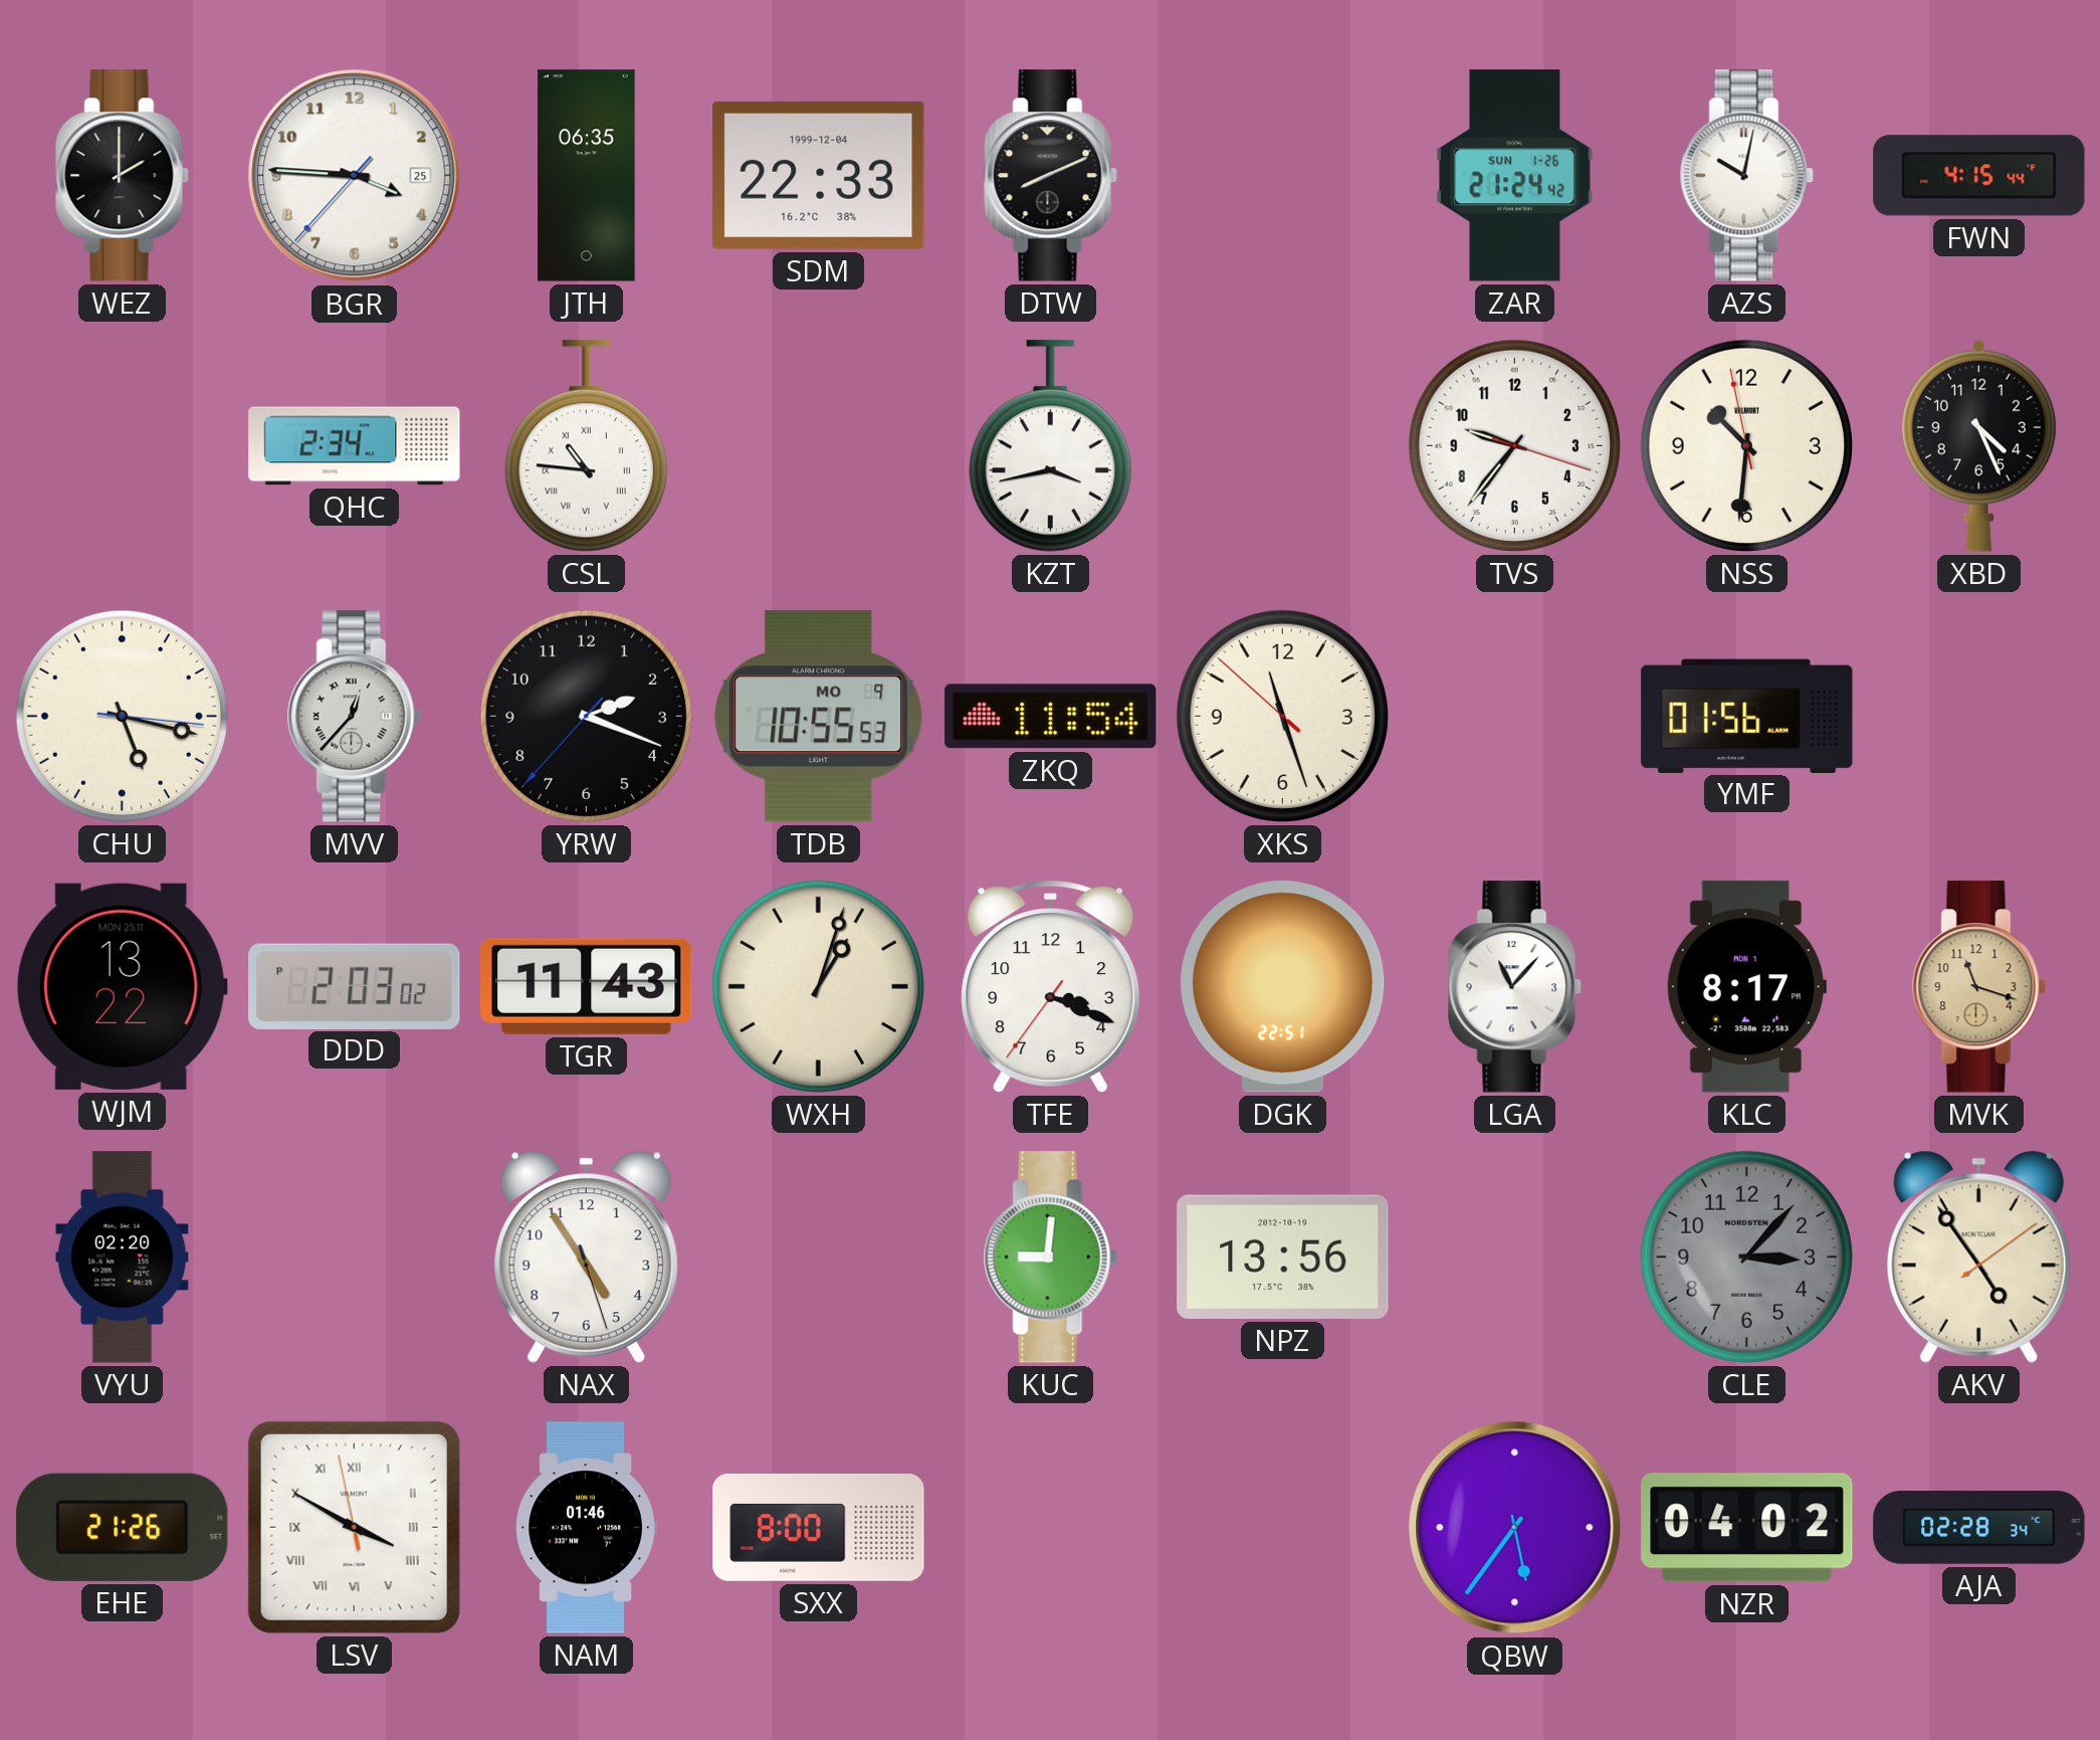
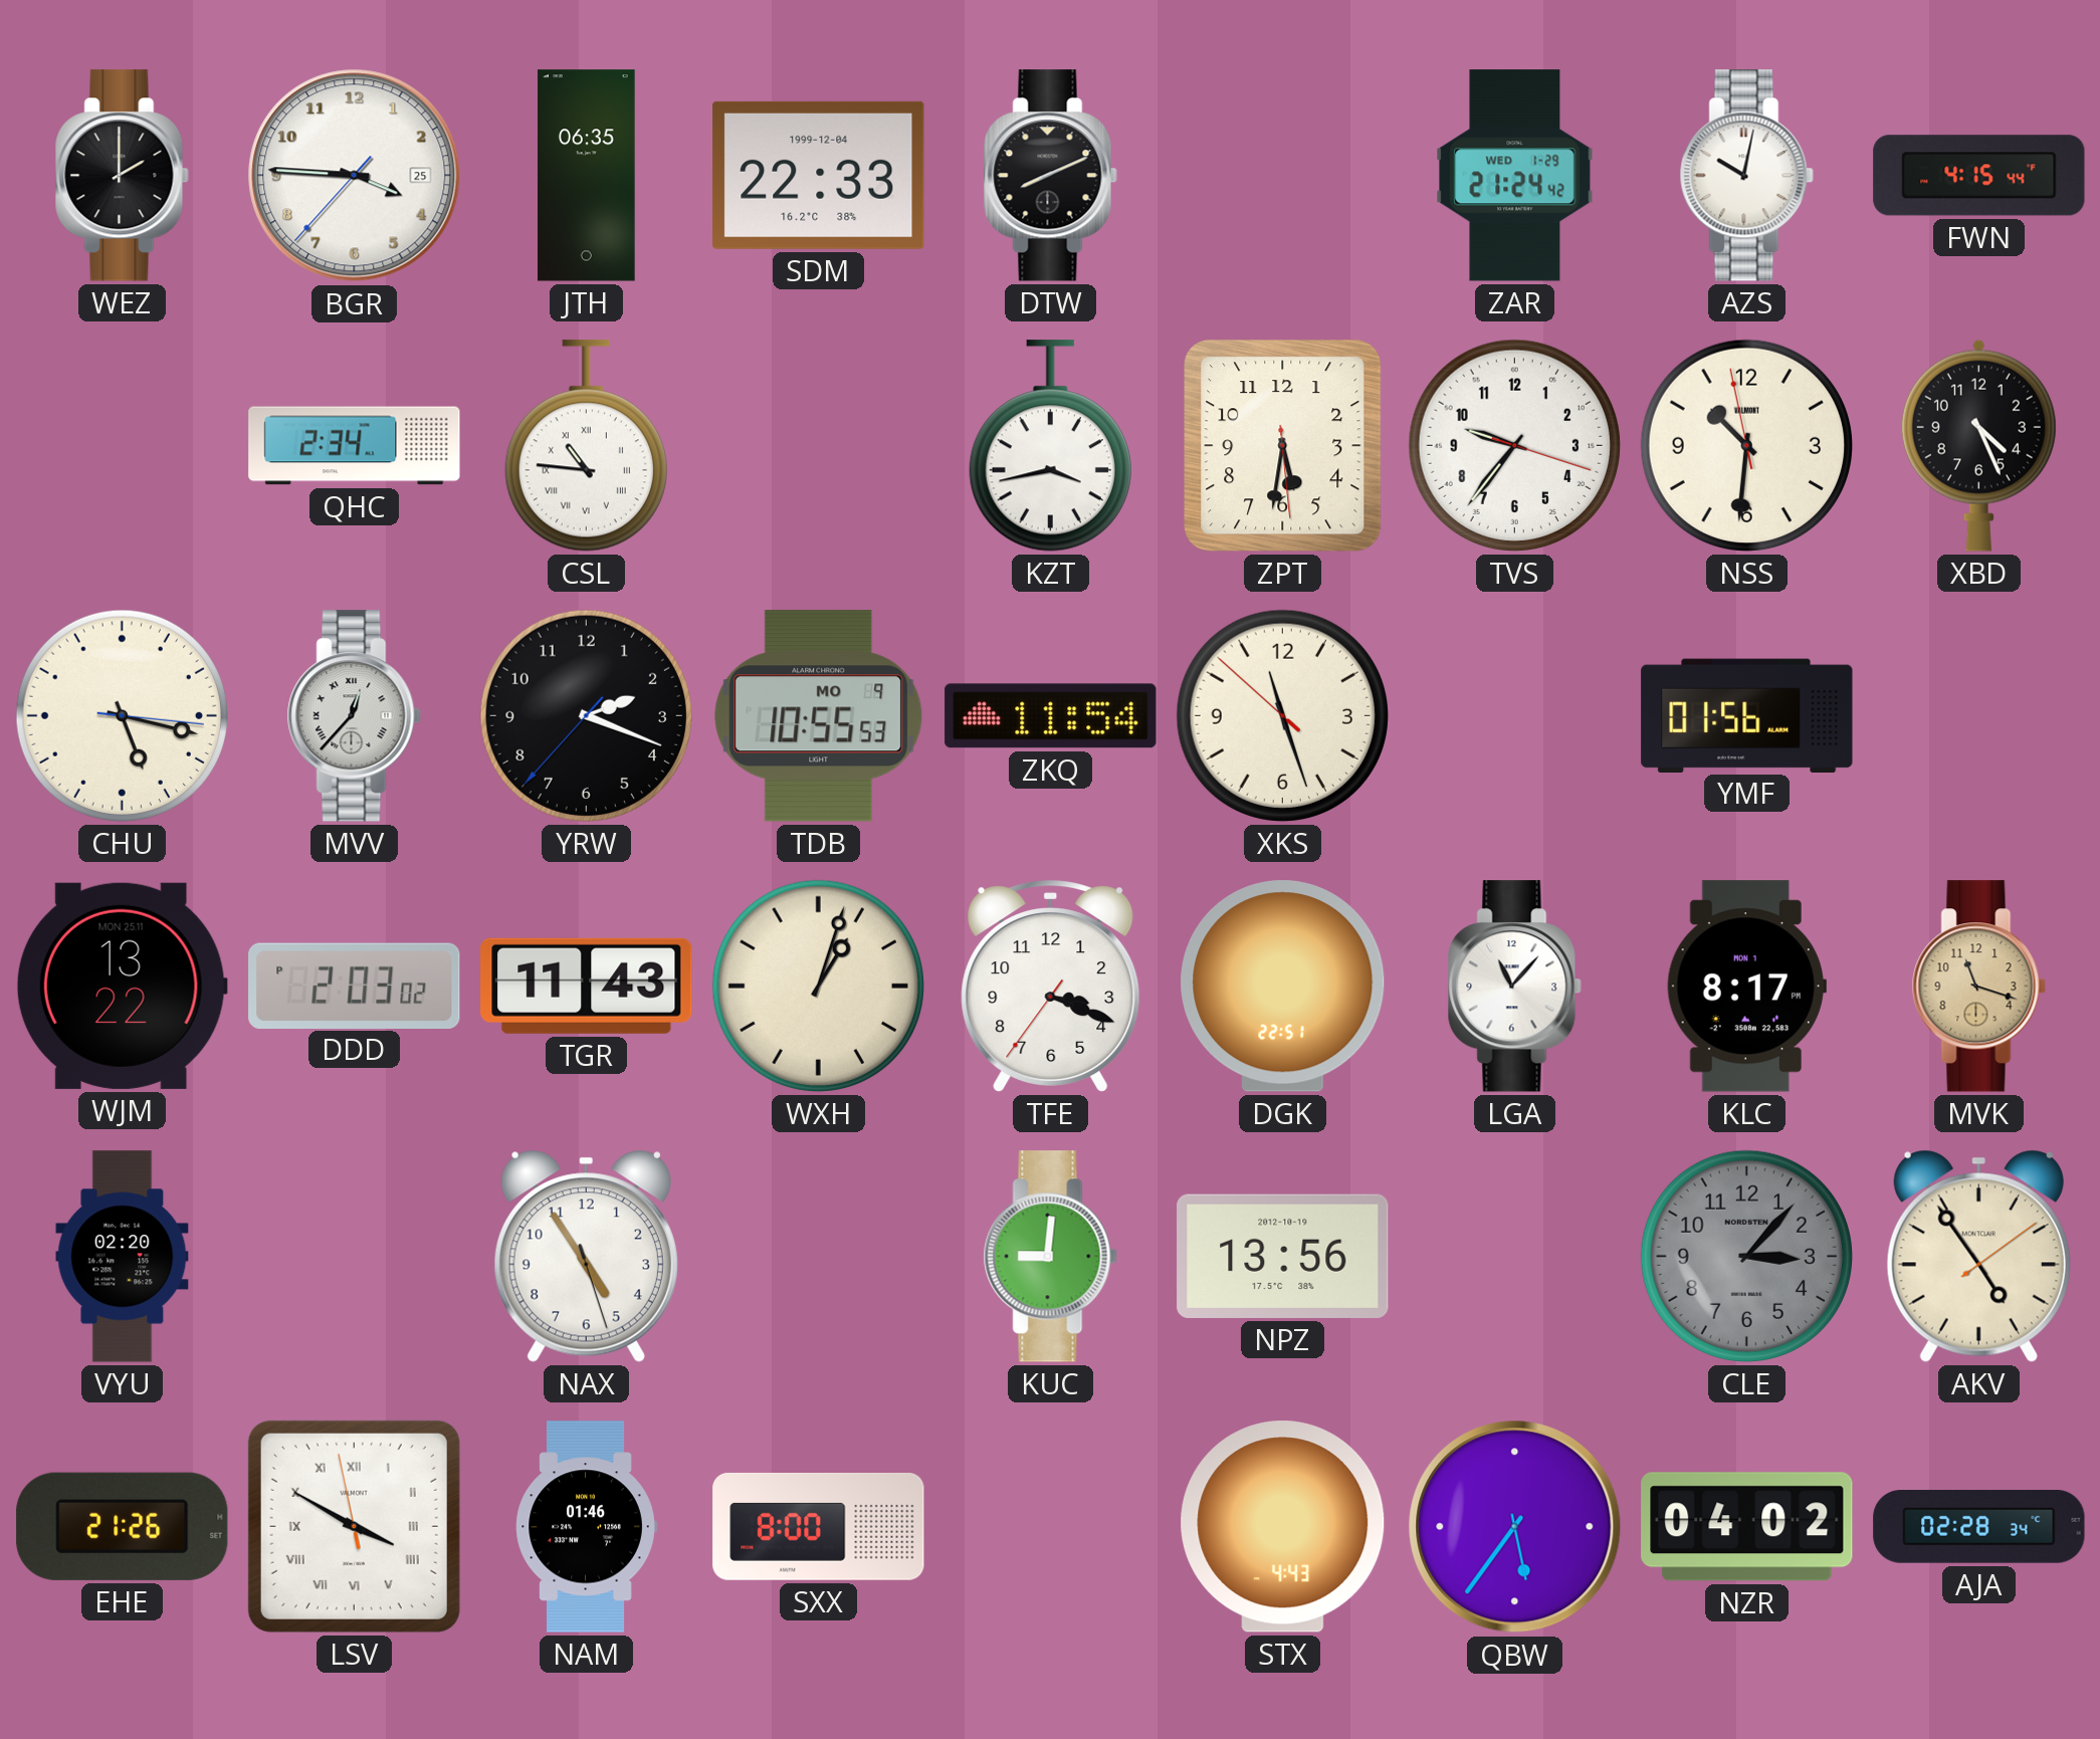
ZAR date: SUN 1-26 -> WED 1-29 (1515, 176)
ZPT: none -> 5:31 (1283, 446)
STX: none -> 4:43 (1283, 1527)
